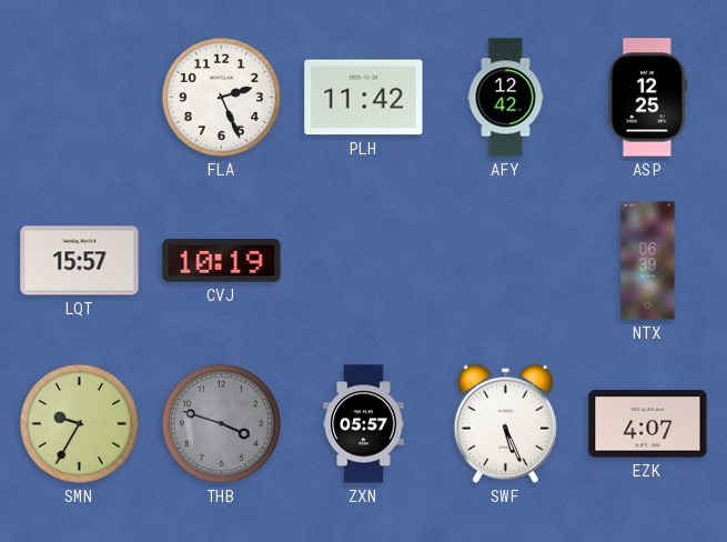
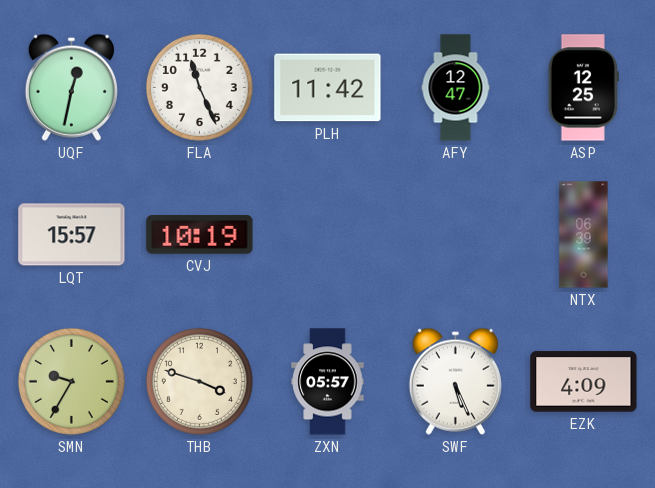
UQF: none -> 12:32 (71, 87)
FLA: 2:26 -> 11:26 (199, 87)
AFY: 12:42 -> 12:47 (456, 88)
THB dial: grey -> cream (199, 381)
EZK: 4:07 -> 4:09 (584, 382)
